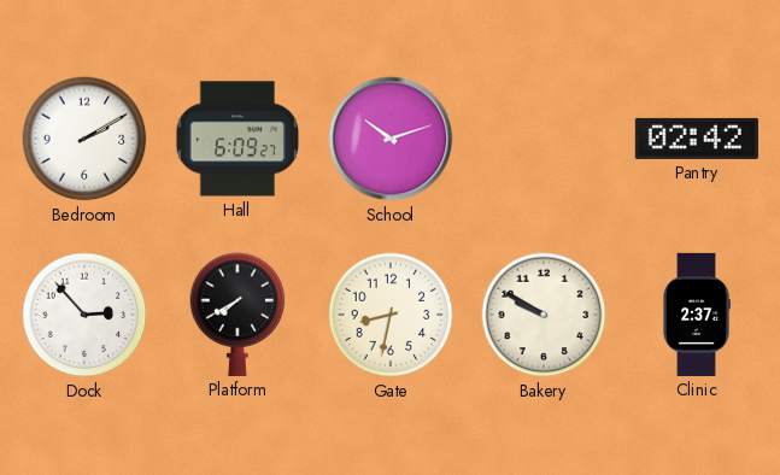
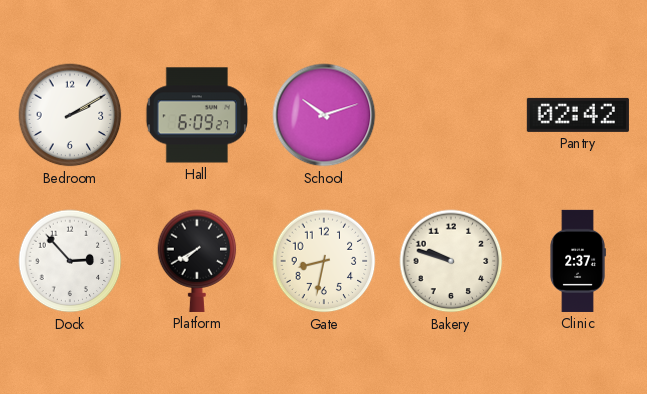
Bakery: 9:50 -> 9:48 (451, 261)
